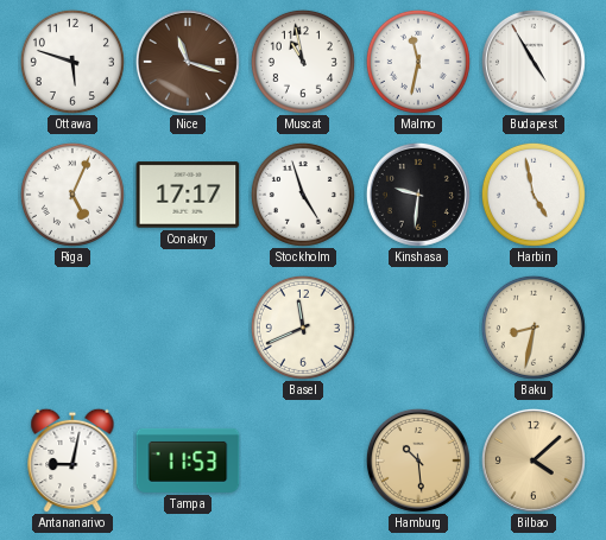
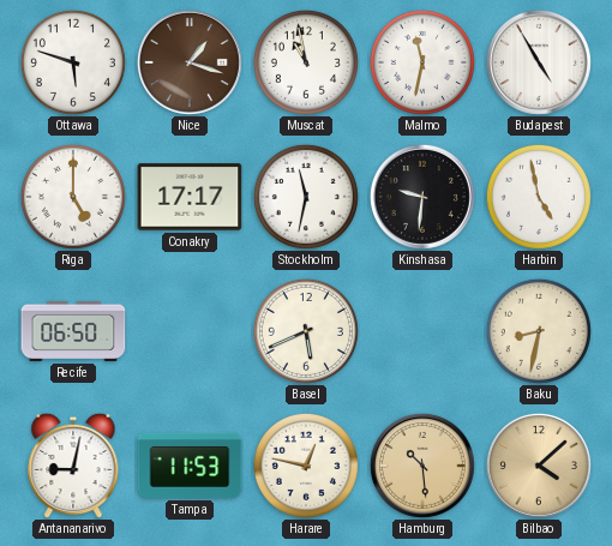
Nice: 11:18 -> 1:18 (190, 62)
Riga: 5:04 -> 5:00 (73, 197)
Stockholm: 4:57 -> 11:32 (306, 197)
Recife: none -> 06:50 (73, 331)
Basel: 11:41 -> 5:41 (306, 331)
Harare: none -> 12:47 (306, 466)
